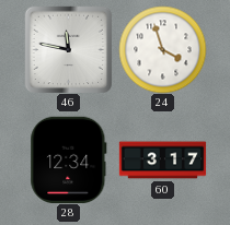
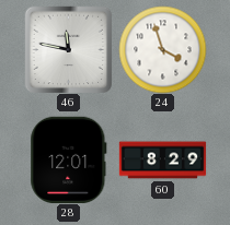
28: 12:34 -> 12:01 (69, 159)
60: 3:17 -> 8:29 (162, 161)
